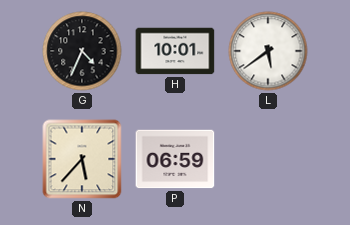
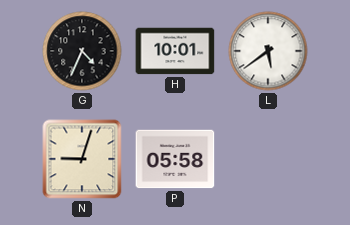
N: 5:37 -> 9:03 (82, 159)
P: 06:59 -> 05:58 (175, 159)
